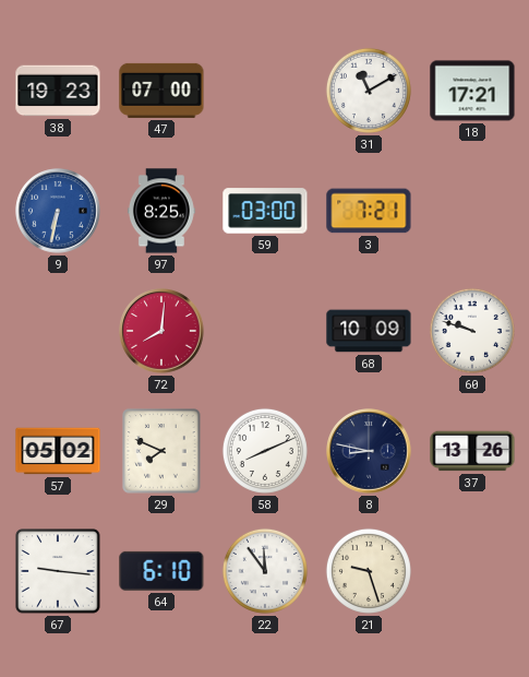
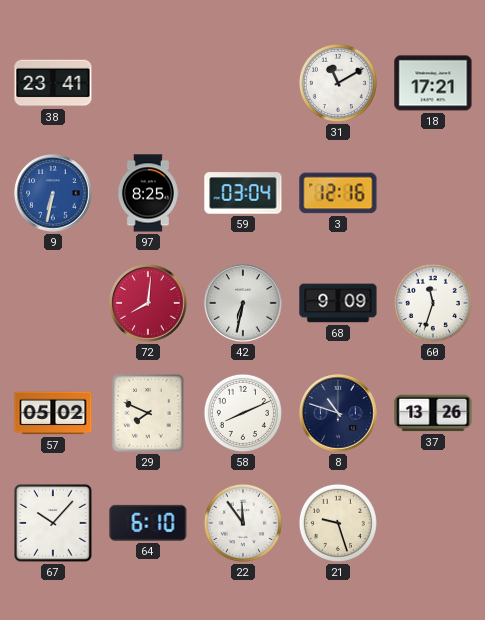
38: 19:23 -> 23:41 (53, 83)
47: 07:00 -> none (161, 91)
59: 03:00 -> 03:04 (243, 193)
3: 7:21 -> 12:16 (338, 193)
42: none -> 6:32 (243, 303)
68: 10:09 -> 9:09 (338, 303)
60: 9:48 -> 11:33 (433, 303)
8: 8:47 -> 10:48 (338, 413)
67: 9:16 -> 10:07 (53, 523)
